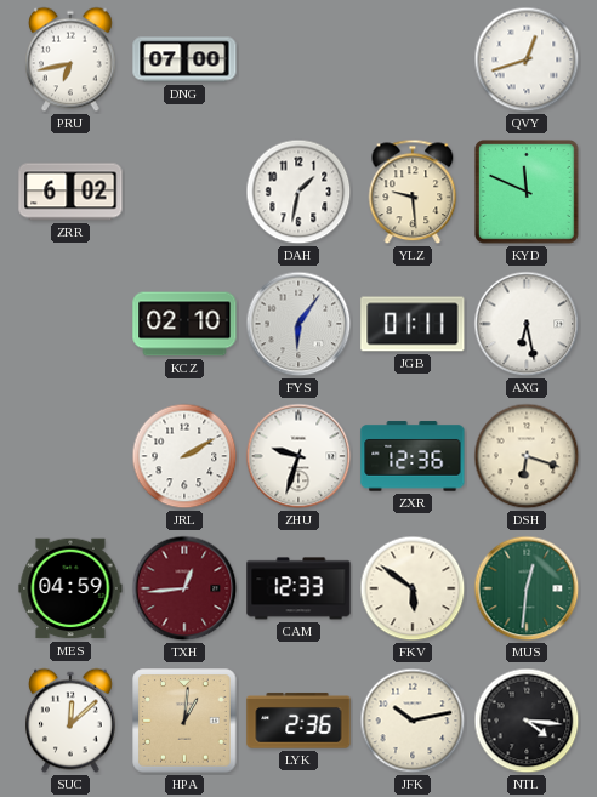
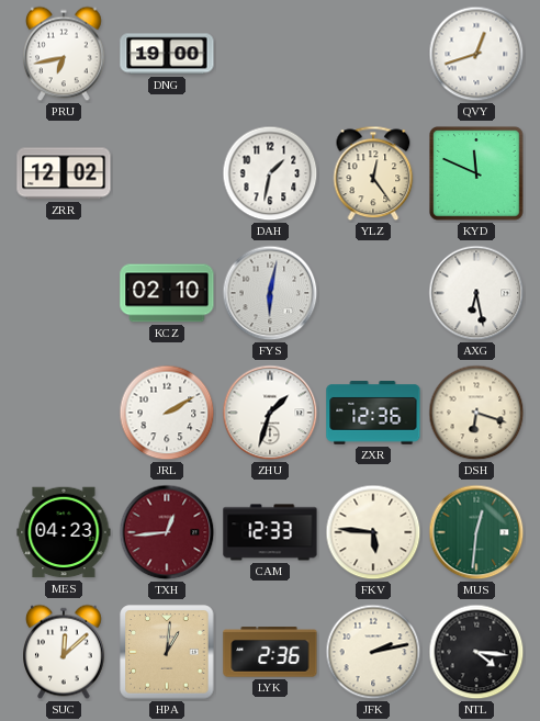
DNG: 07:00 -> 19:00 (167, 54)
ZRR: 6:02 -> 12:02 (64, 173)
YLZ: 9:29 -> 12:24 (373, 173)
FYS: 6:06 -> 6:02 (270, 293)
JGB: 01:11 -> none (413, 324)
ZHU: 9:33 -> 1:33 (270, 413)
MES: 04:59 -> 04:23 (64, 532)
FKV: 5:51 -> 5:46 (373, 532)
JFK: 10:13 -> 2:13 (373, 652)
